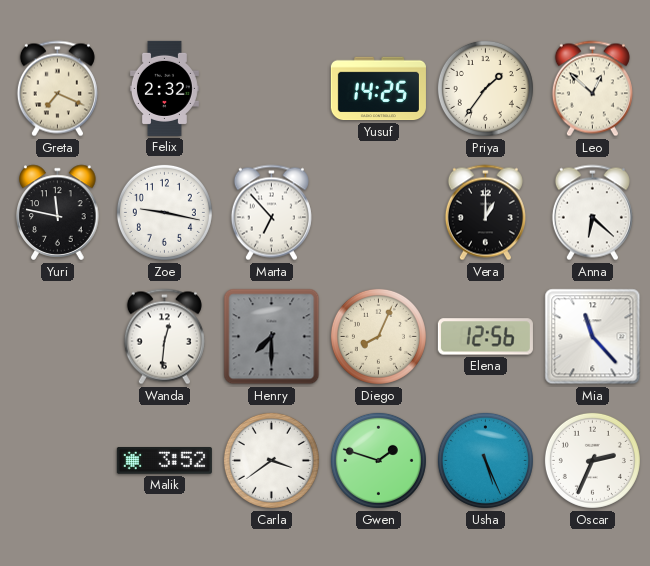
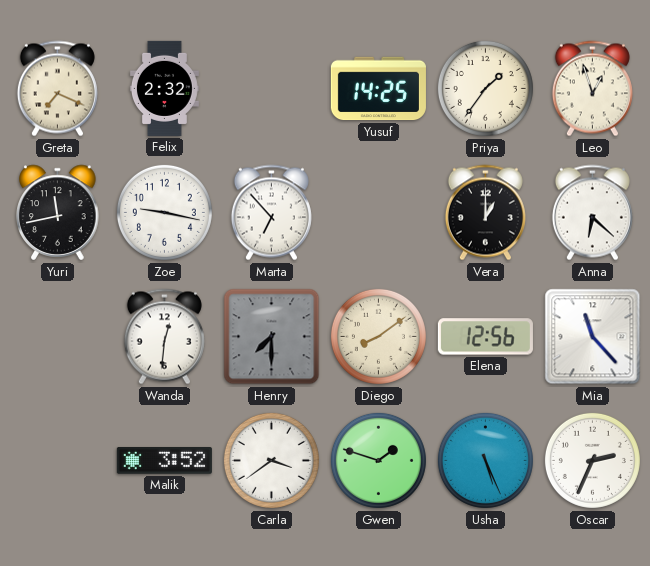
Leo: 12:52 -> 12:57 (592, 89)
Yuri: 11:47 -> 11:43 (58, 213)
Diego: 8:04 -> 8:09 (378, 336)
